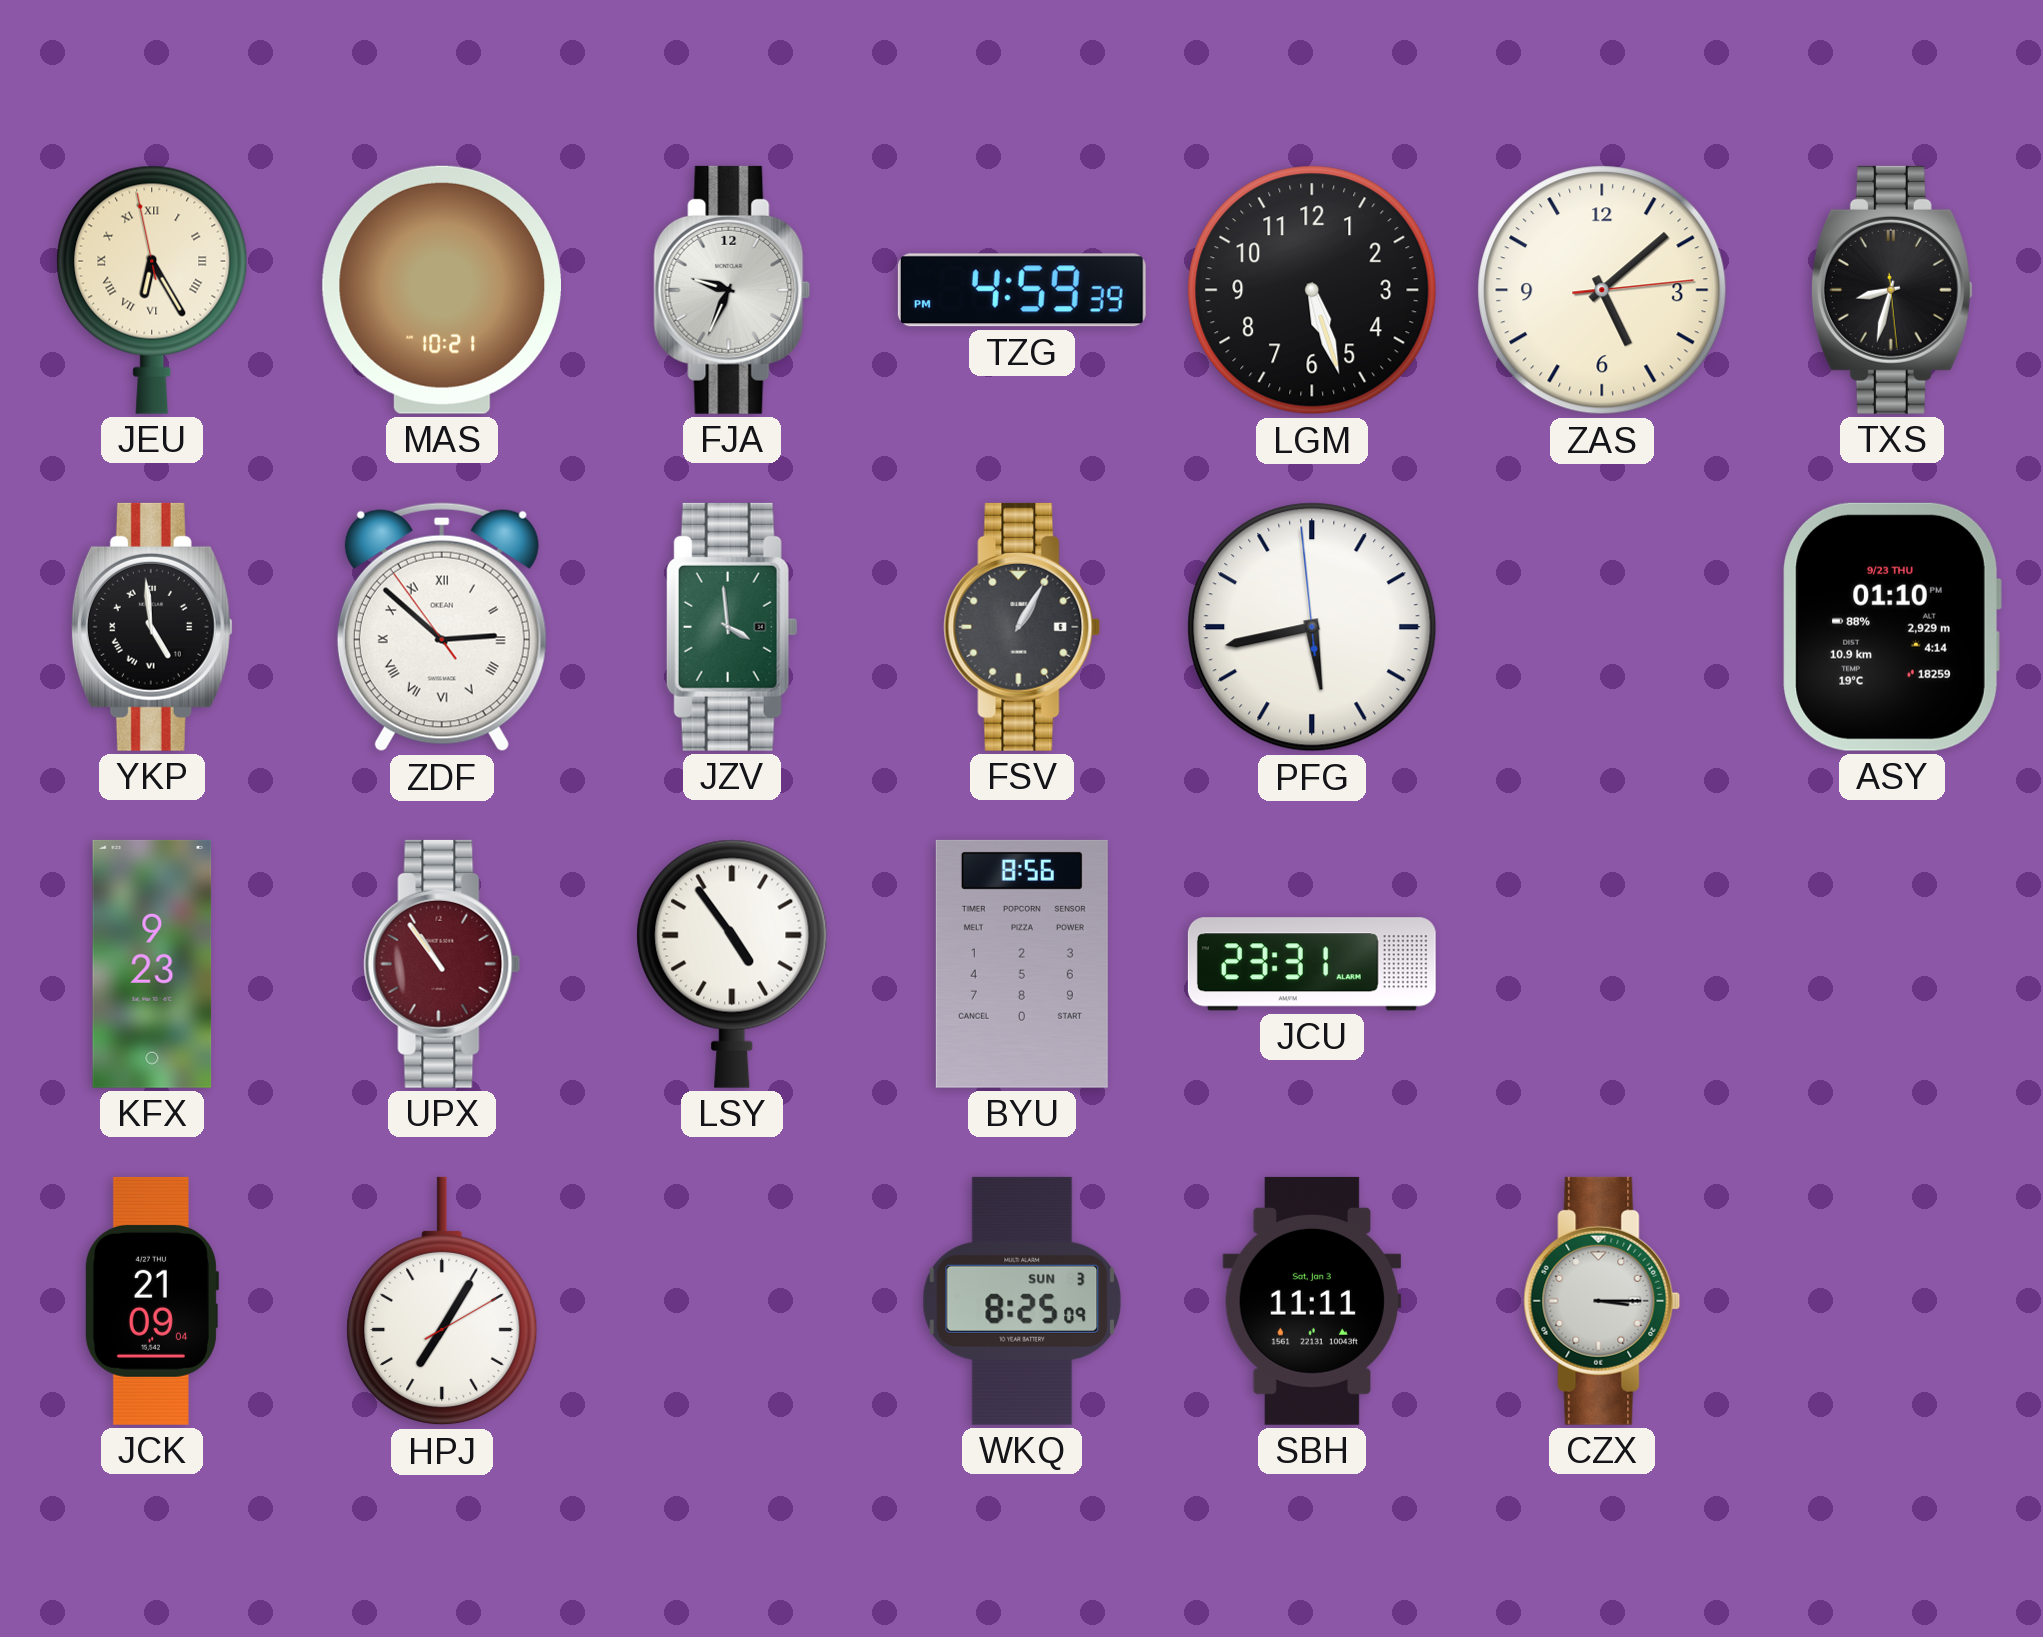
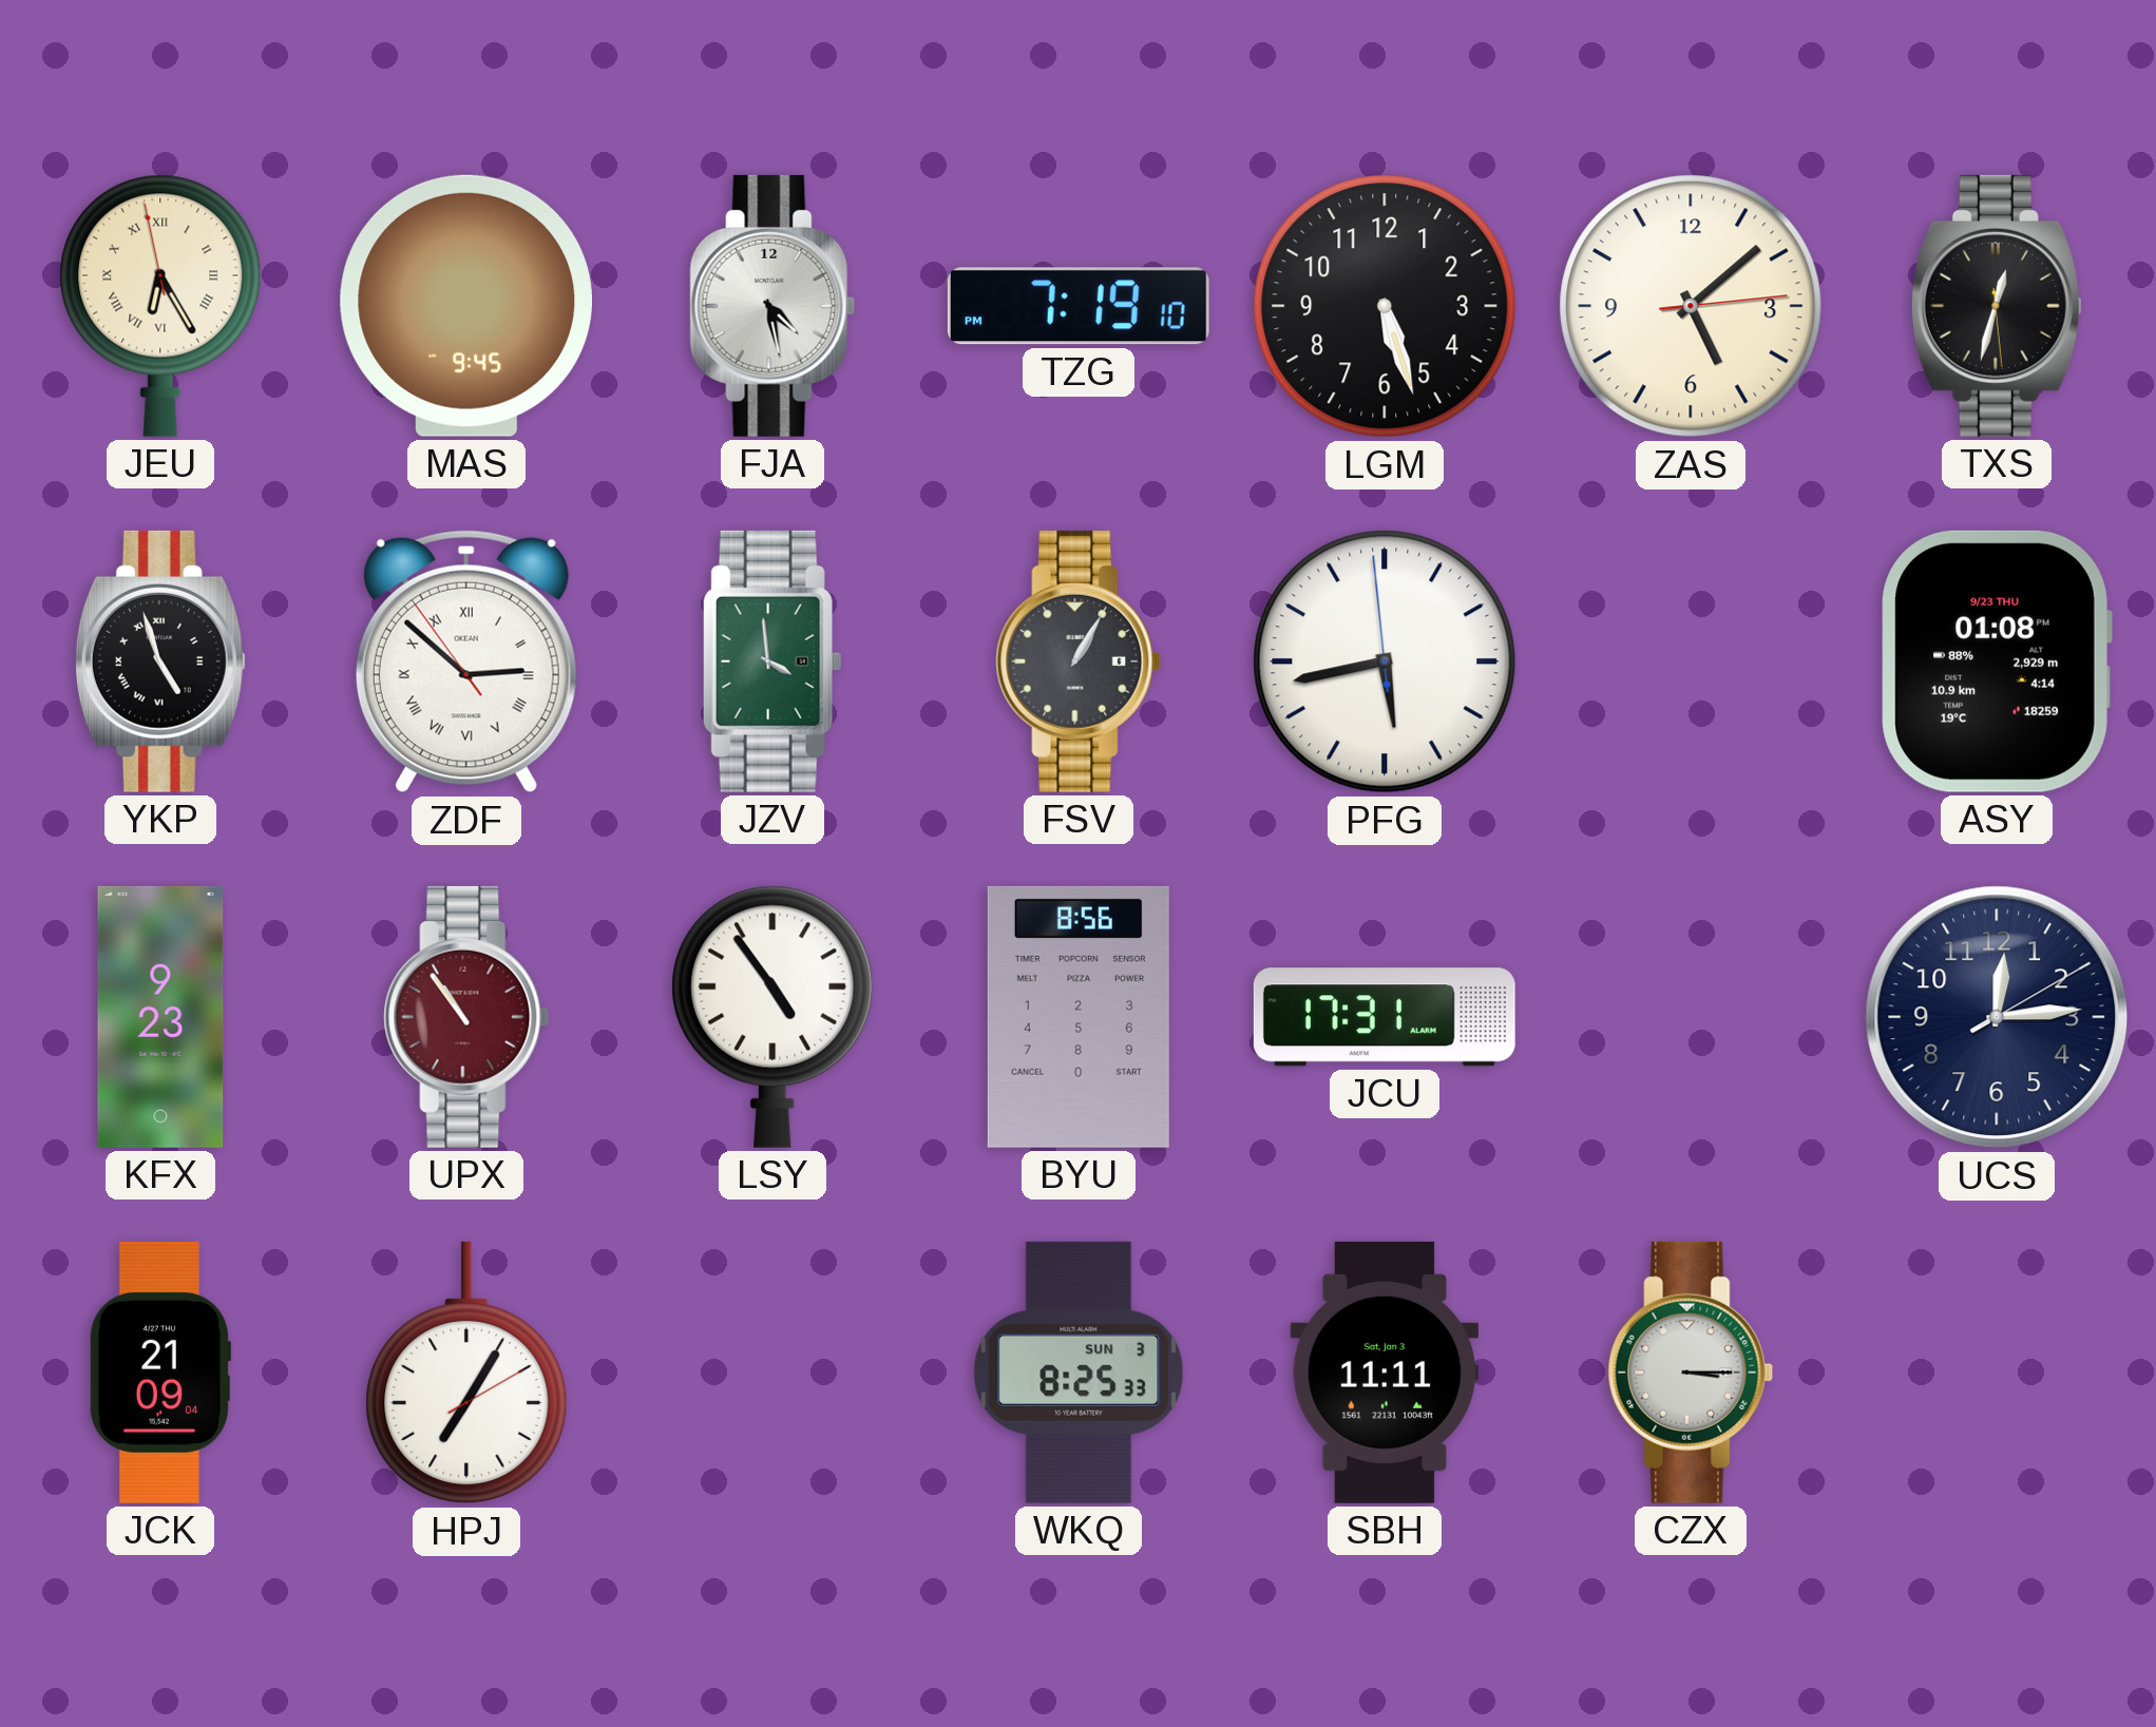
MAS: 10:21 -> 9:45 (465, 306)
FJA: 9:34 -> 4:28 (772, 306)
TZG: 4:59 -> 7:19 (1079, 306)
TXS: 8:32 -> 12:32 (1997, 306)
YKP: 4:59 -> 4:57 (160, 661)
ASY: 01:10 -> 01:08 (1997, 661)
JCU: 23:31 -> 17:31 (1385, 1017)
UCS: none -> 12:14 (1997, 1017)
WKQ: 8:25:09 -> 8:25:33 (1079, 1373)
